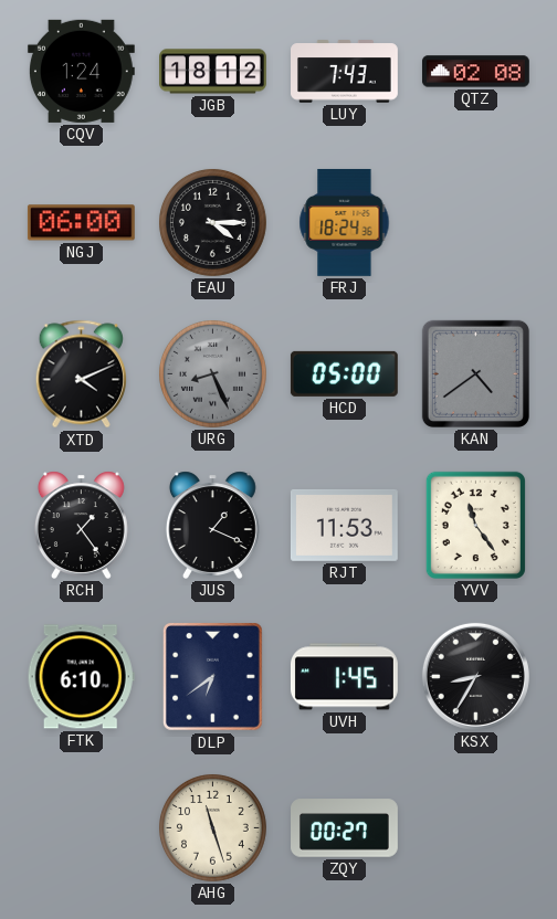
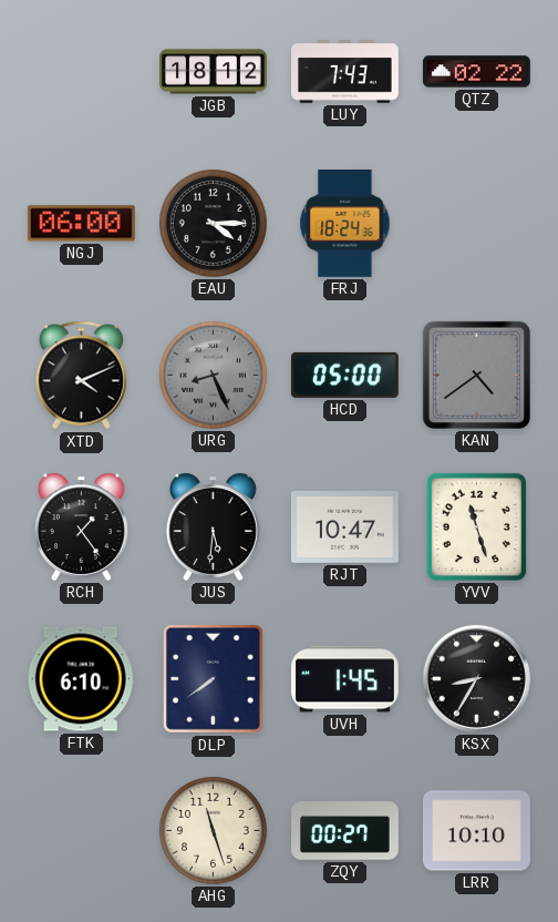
CQV: 1:24 -> none (81, 71)
QTZ: 02:08 -> 02:22 (476, 72)
JUS: 1:19 -> 5:31 (213, 526)
RJT: 11:53 -> 10:47 (344, 526)
YVV: 11:24 -> 11:27 (476, 526)
DLP: 6:39 -> 7:39 (213, 679)
LRR: none -> 10:10 (476, 831)
